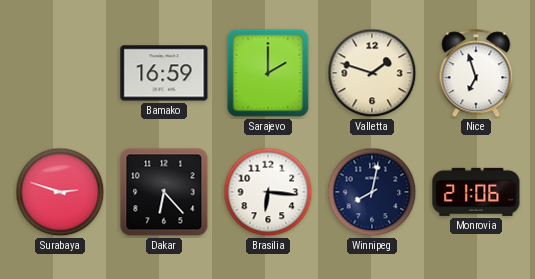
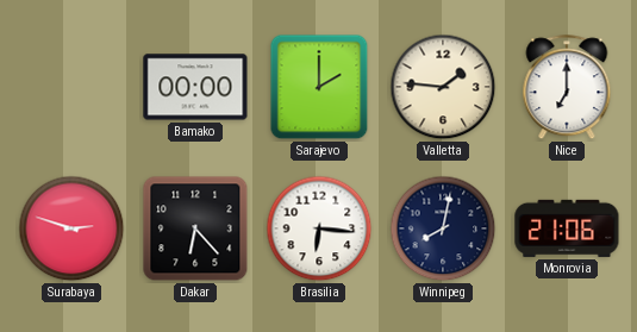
Bamako: 16:59 -> 00:00 (195, 87)
Valletta: 1:48 -> 1:46 (443, 87)
Nice: 6:57 -> 7:00 (567, 88)
